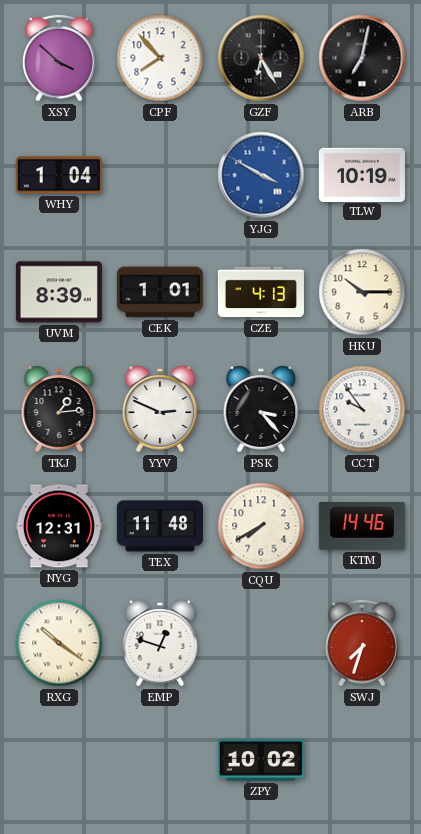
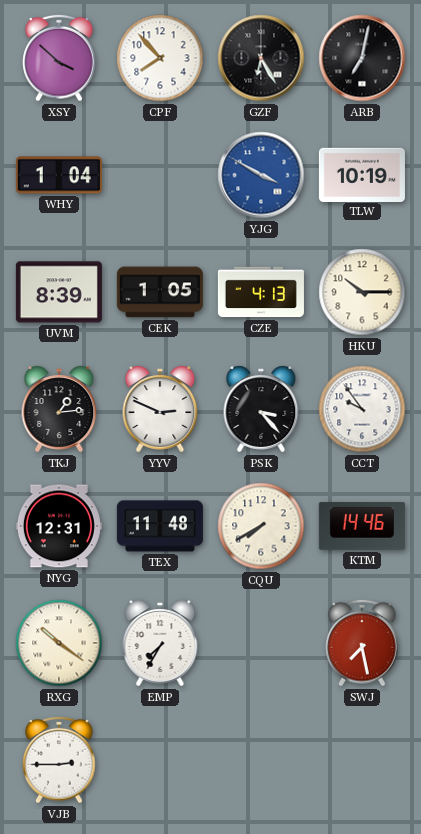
CEK: 1:01 -> 1:05 (160, 292)
EMP: 12:48 -> 7:35 (160, 643)
SWJ: 7:33 -> 7:28 (362, 643)
VJB: none -> 2:45 (59, 760)
ZPY: 10:02 -> none (261, 761)
